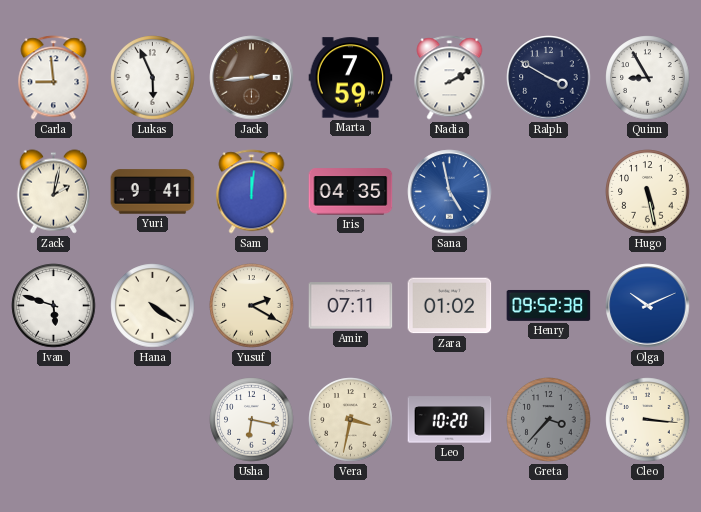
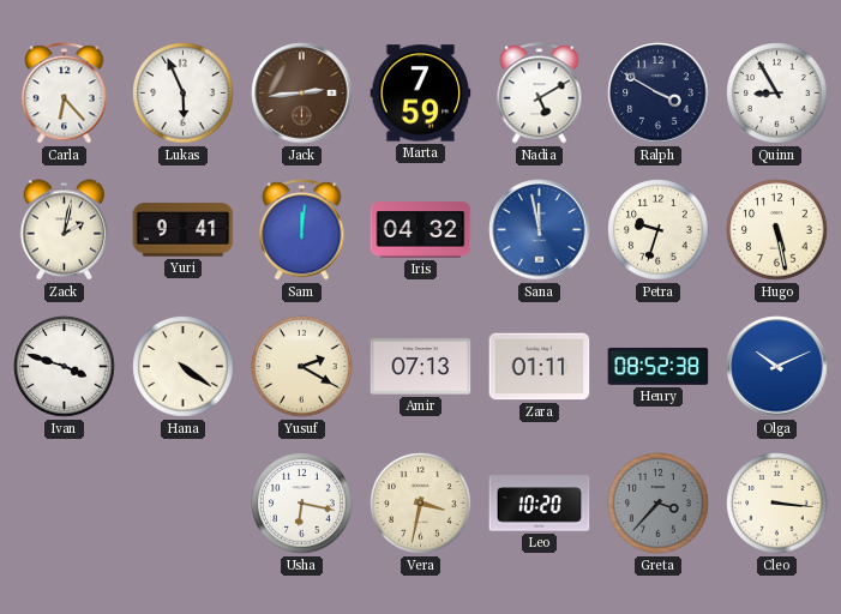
Carla: 8:59 -> 6:23 (65, 94)
Nadia: 2:10 -> 5:10 (540, 94)
Iris: 04:35 -> 04:32 (421, 230)
Sana: 4:58 -> 11:58 (540, 230)
Petra: none -> 9:33 (659, 230)
Ivan: 5:48 -> 3:48 (65, 367)
Amir: 07:11 -> 07:13 (421, 367)
Zara: 01:02 -> 01:11 (540, 367)
Henry: 09:52 -> 08:52 (659, 366)
